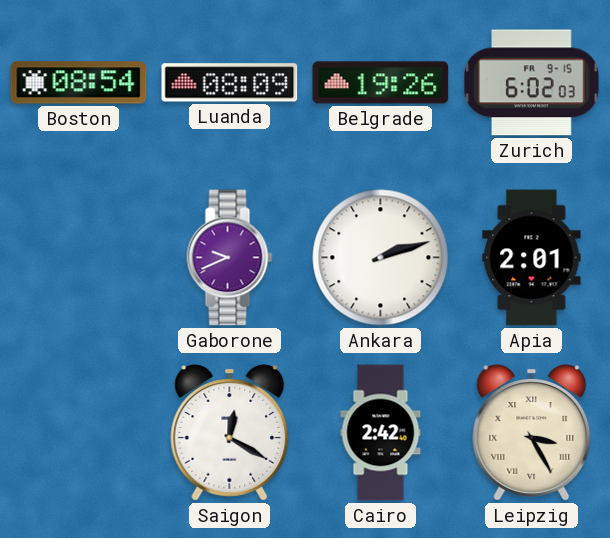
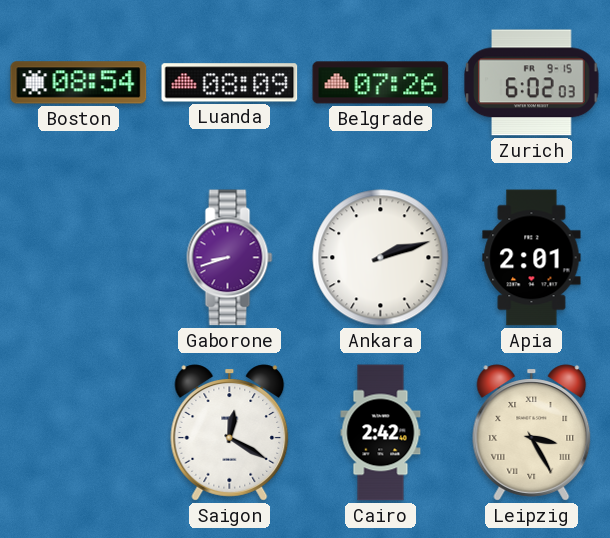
Belgrade: 19:26 -> 07:26 (381, 83)
Gaborone: 9:41 -> 8:42 (230, 258)
